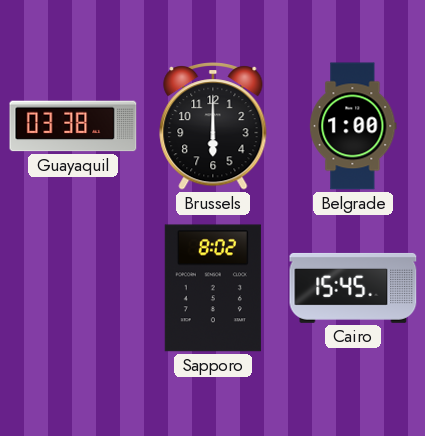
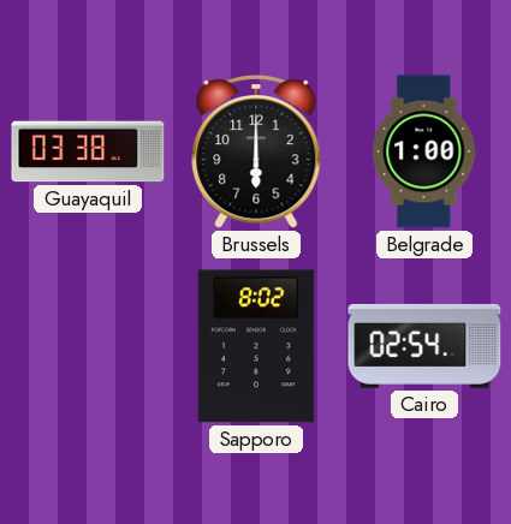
Cairo: 15:45 -> 02:54 (424, 346)
